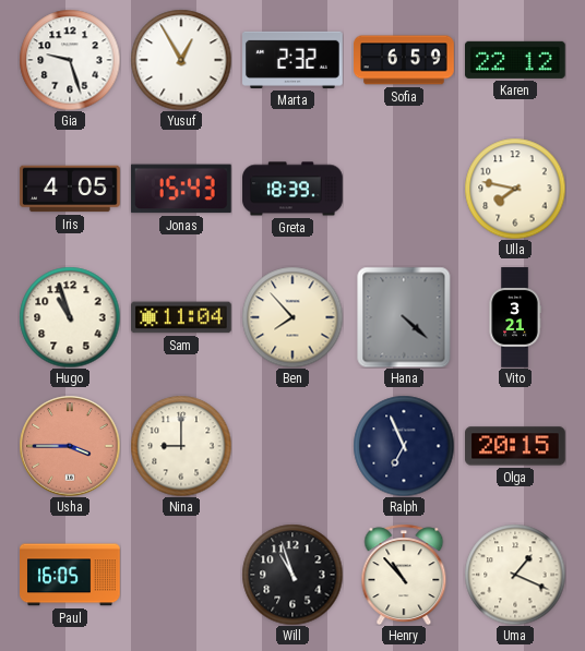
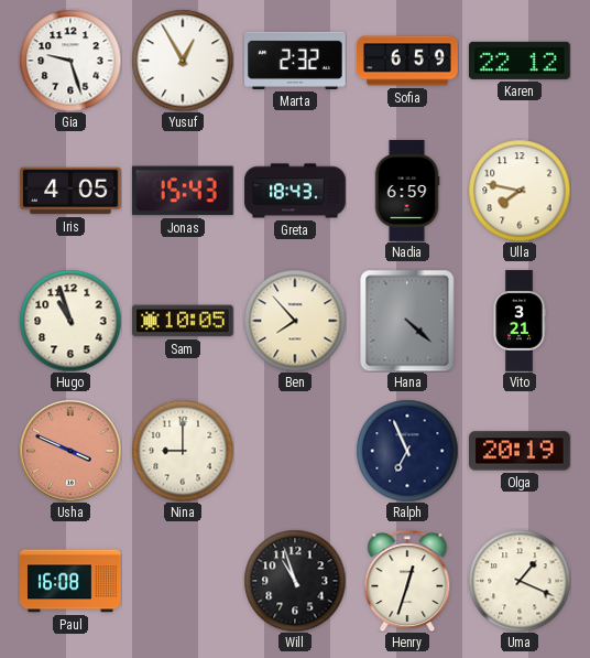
Greta: 18:39 -> 18:43 (295, 191)
Nadia: none -> 6:59 (407, 191)
Sam: 11:04 -> 10:05 (184, 321)
Usha: 3:45 -> 3:49 (70, 451)
Olga: 20:15 -> 20:19 (521, 451)
Paul: 16:05 -> 16:08 (72, 581)
Henry: 10:53 -> 12:33 (407, 581)
